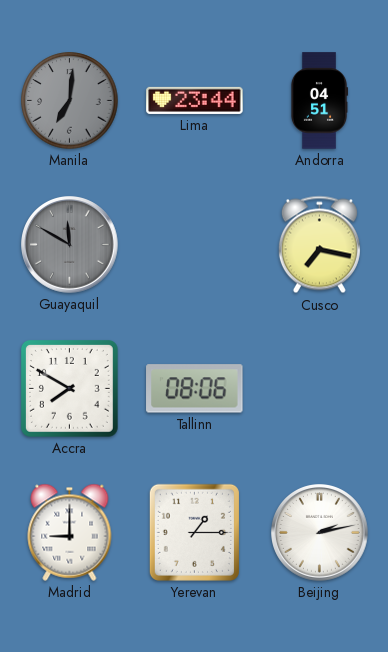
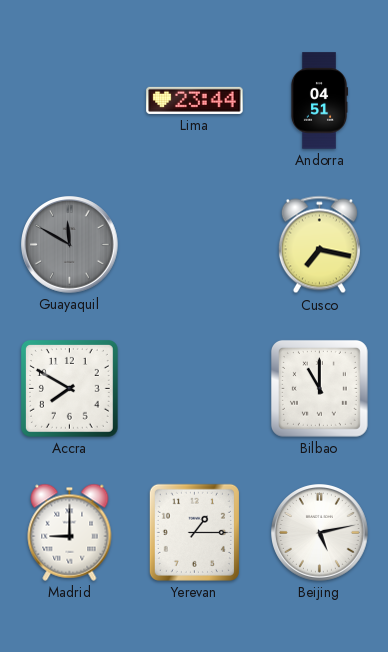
Manila: 7:01 -> none (70, 101)
Tallinn: 08:06 -> none (195, 389)
Bilbao: none -> 11:00 (319, 388)
Beijing: 2:13 -> 5:13 (320, 533)
